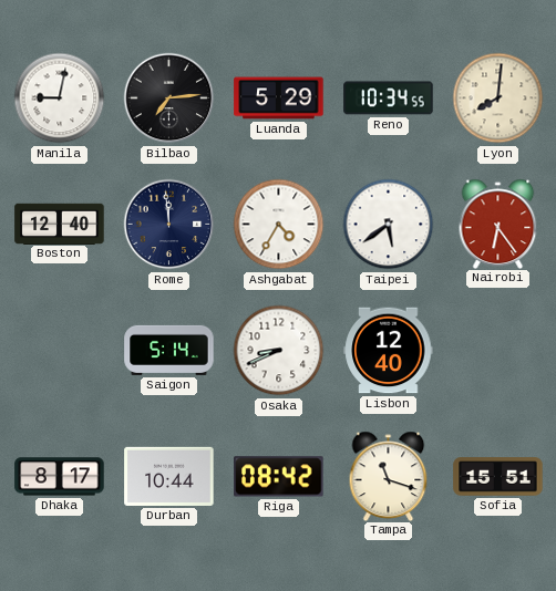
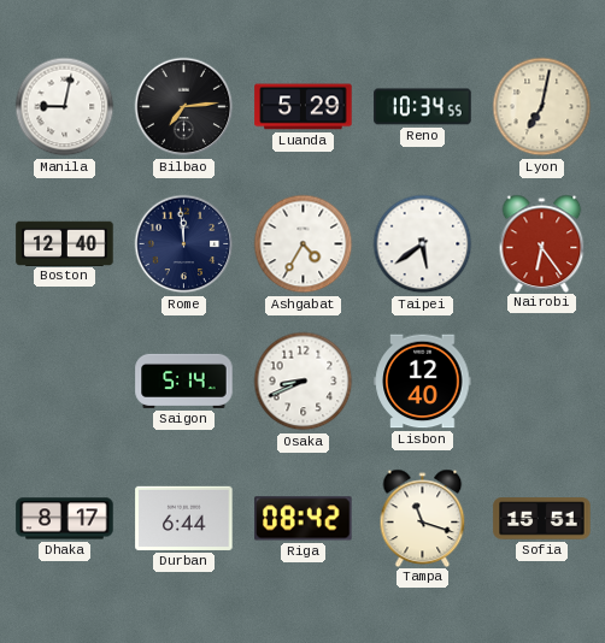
Lyon: 8:01 -> 7:02 (542, 107)
Durban: 10:44 -> 6:44 (184, 518)
